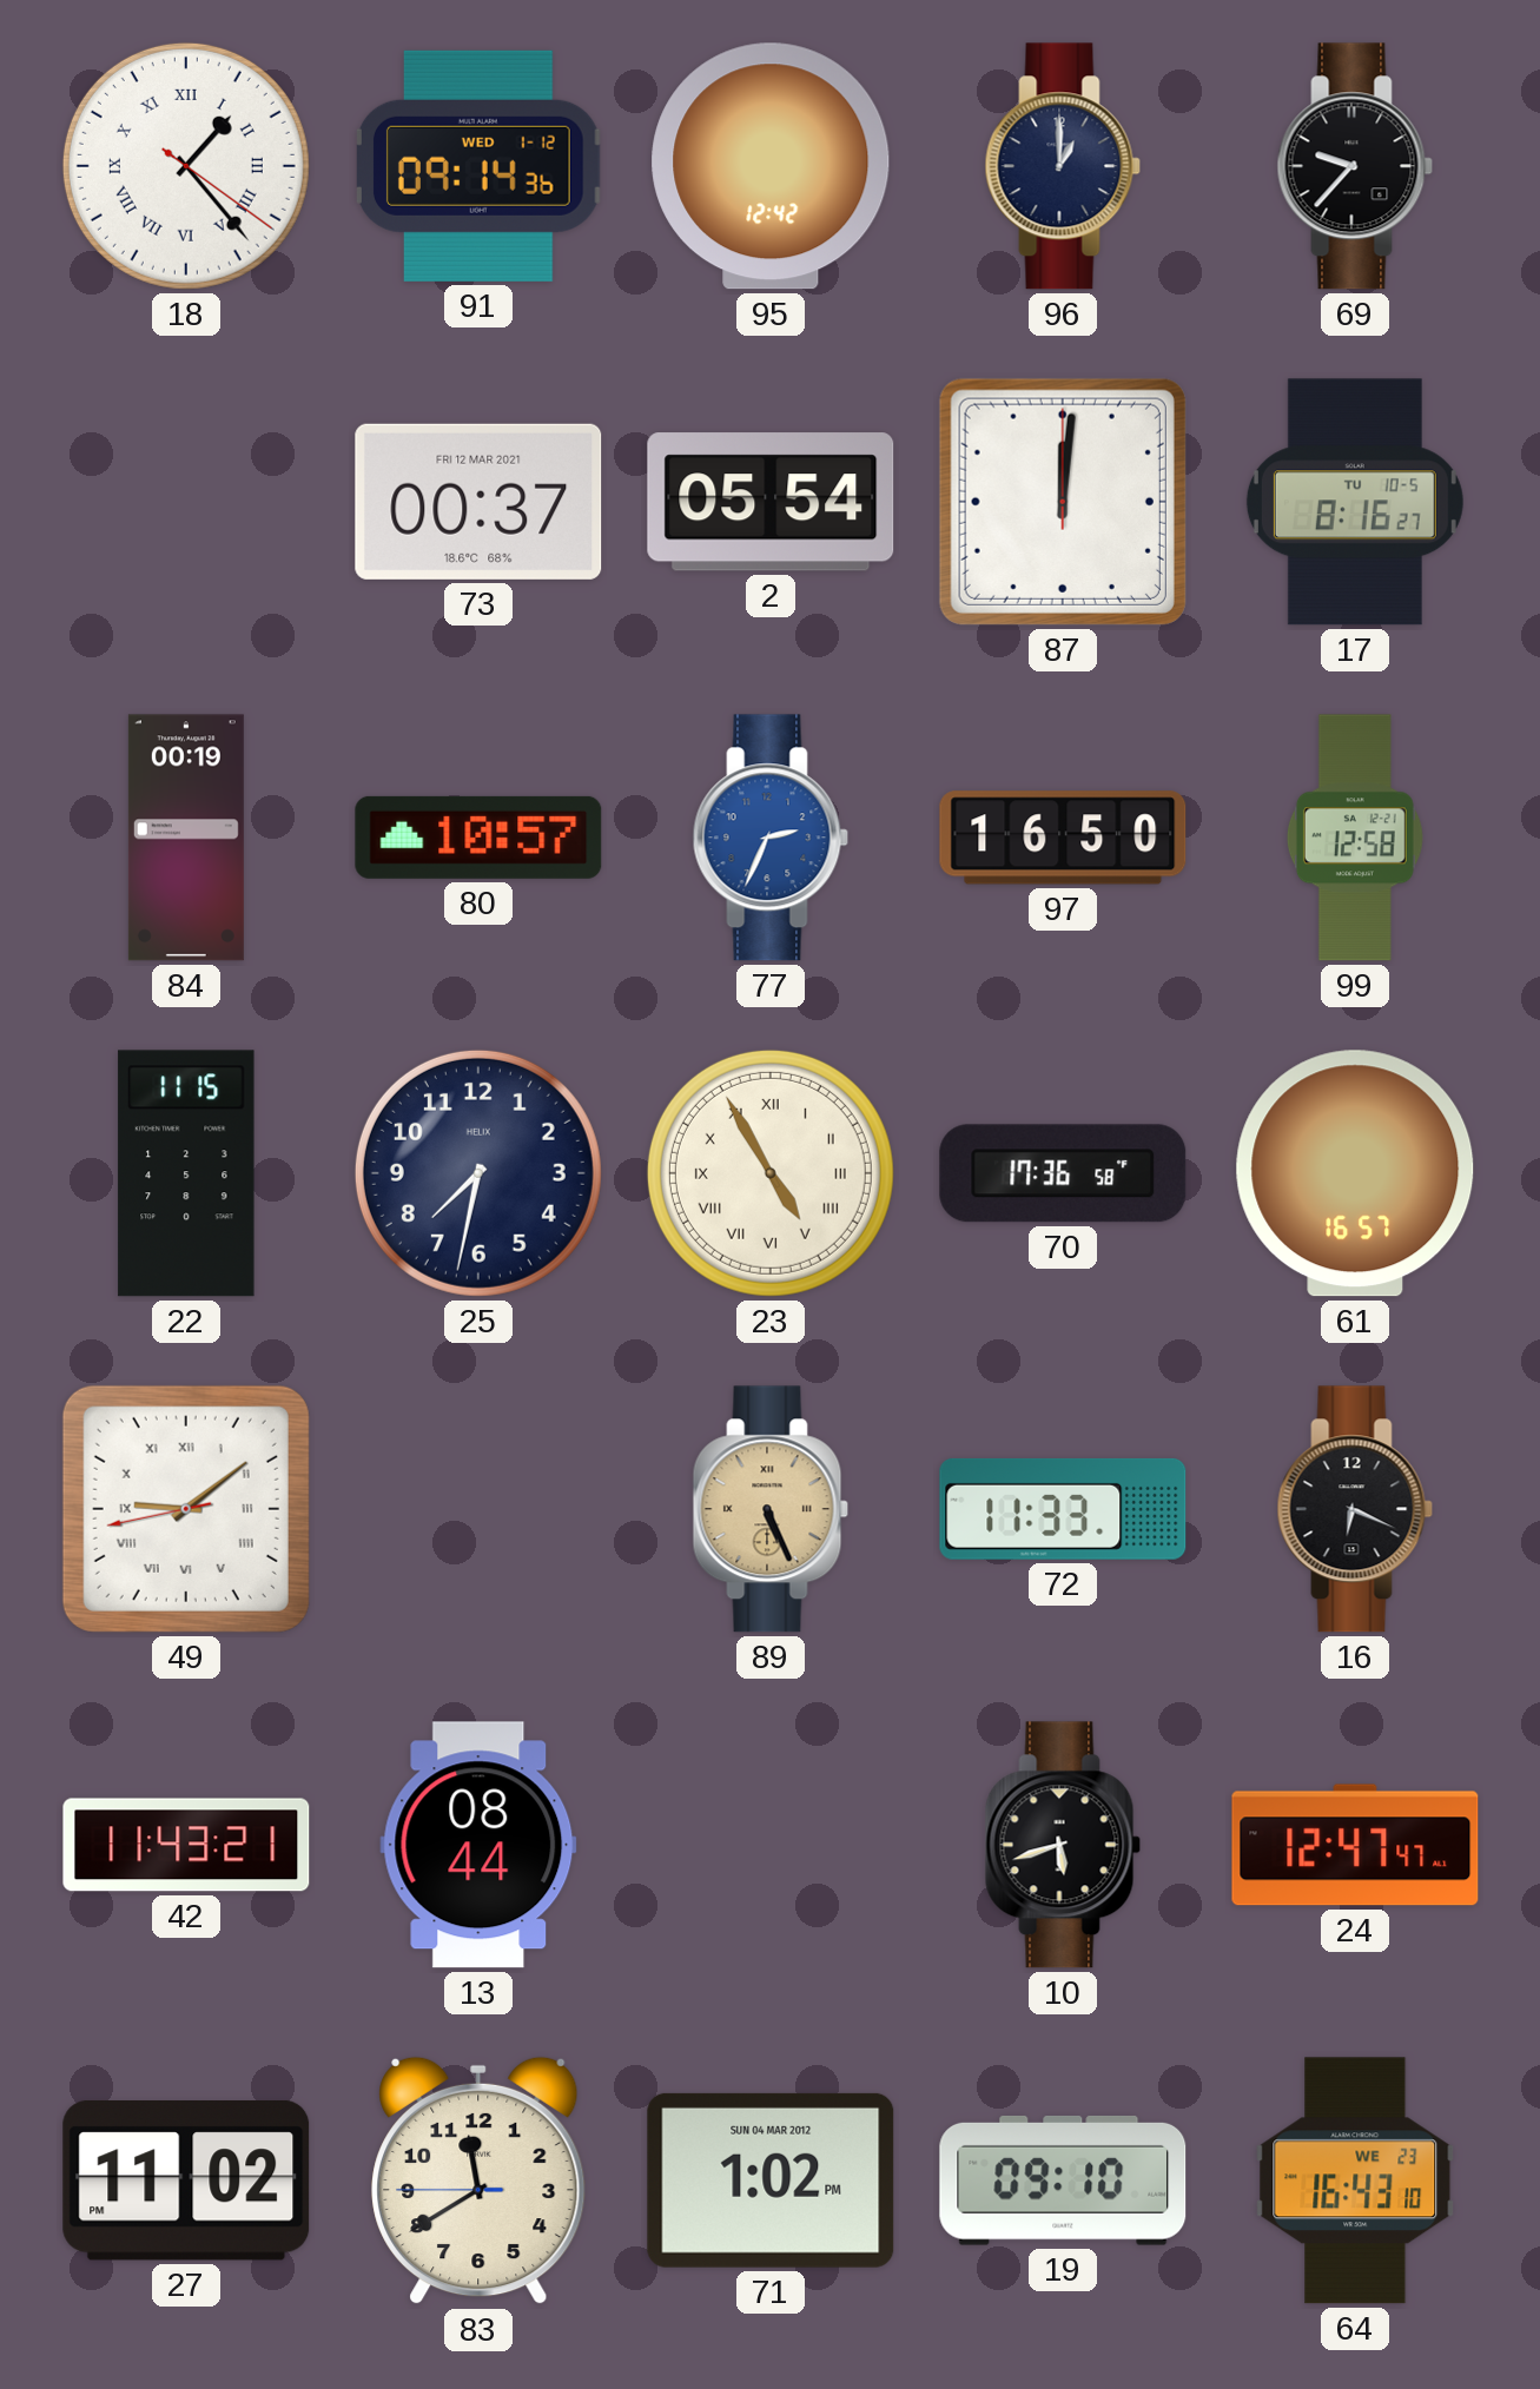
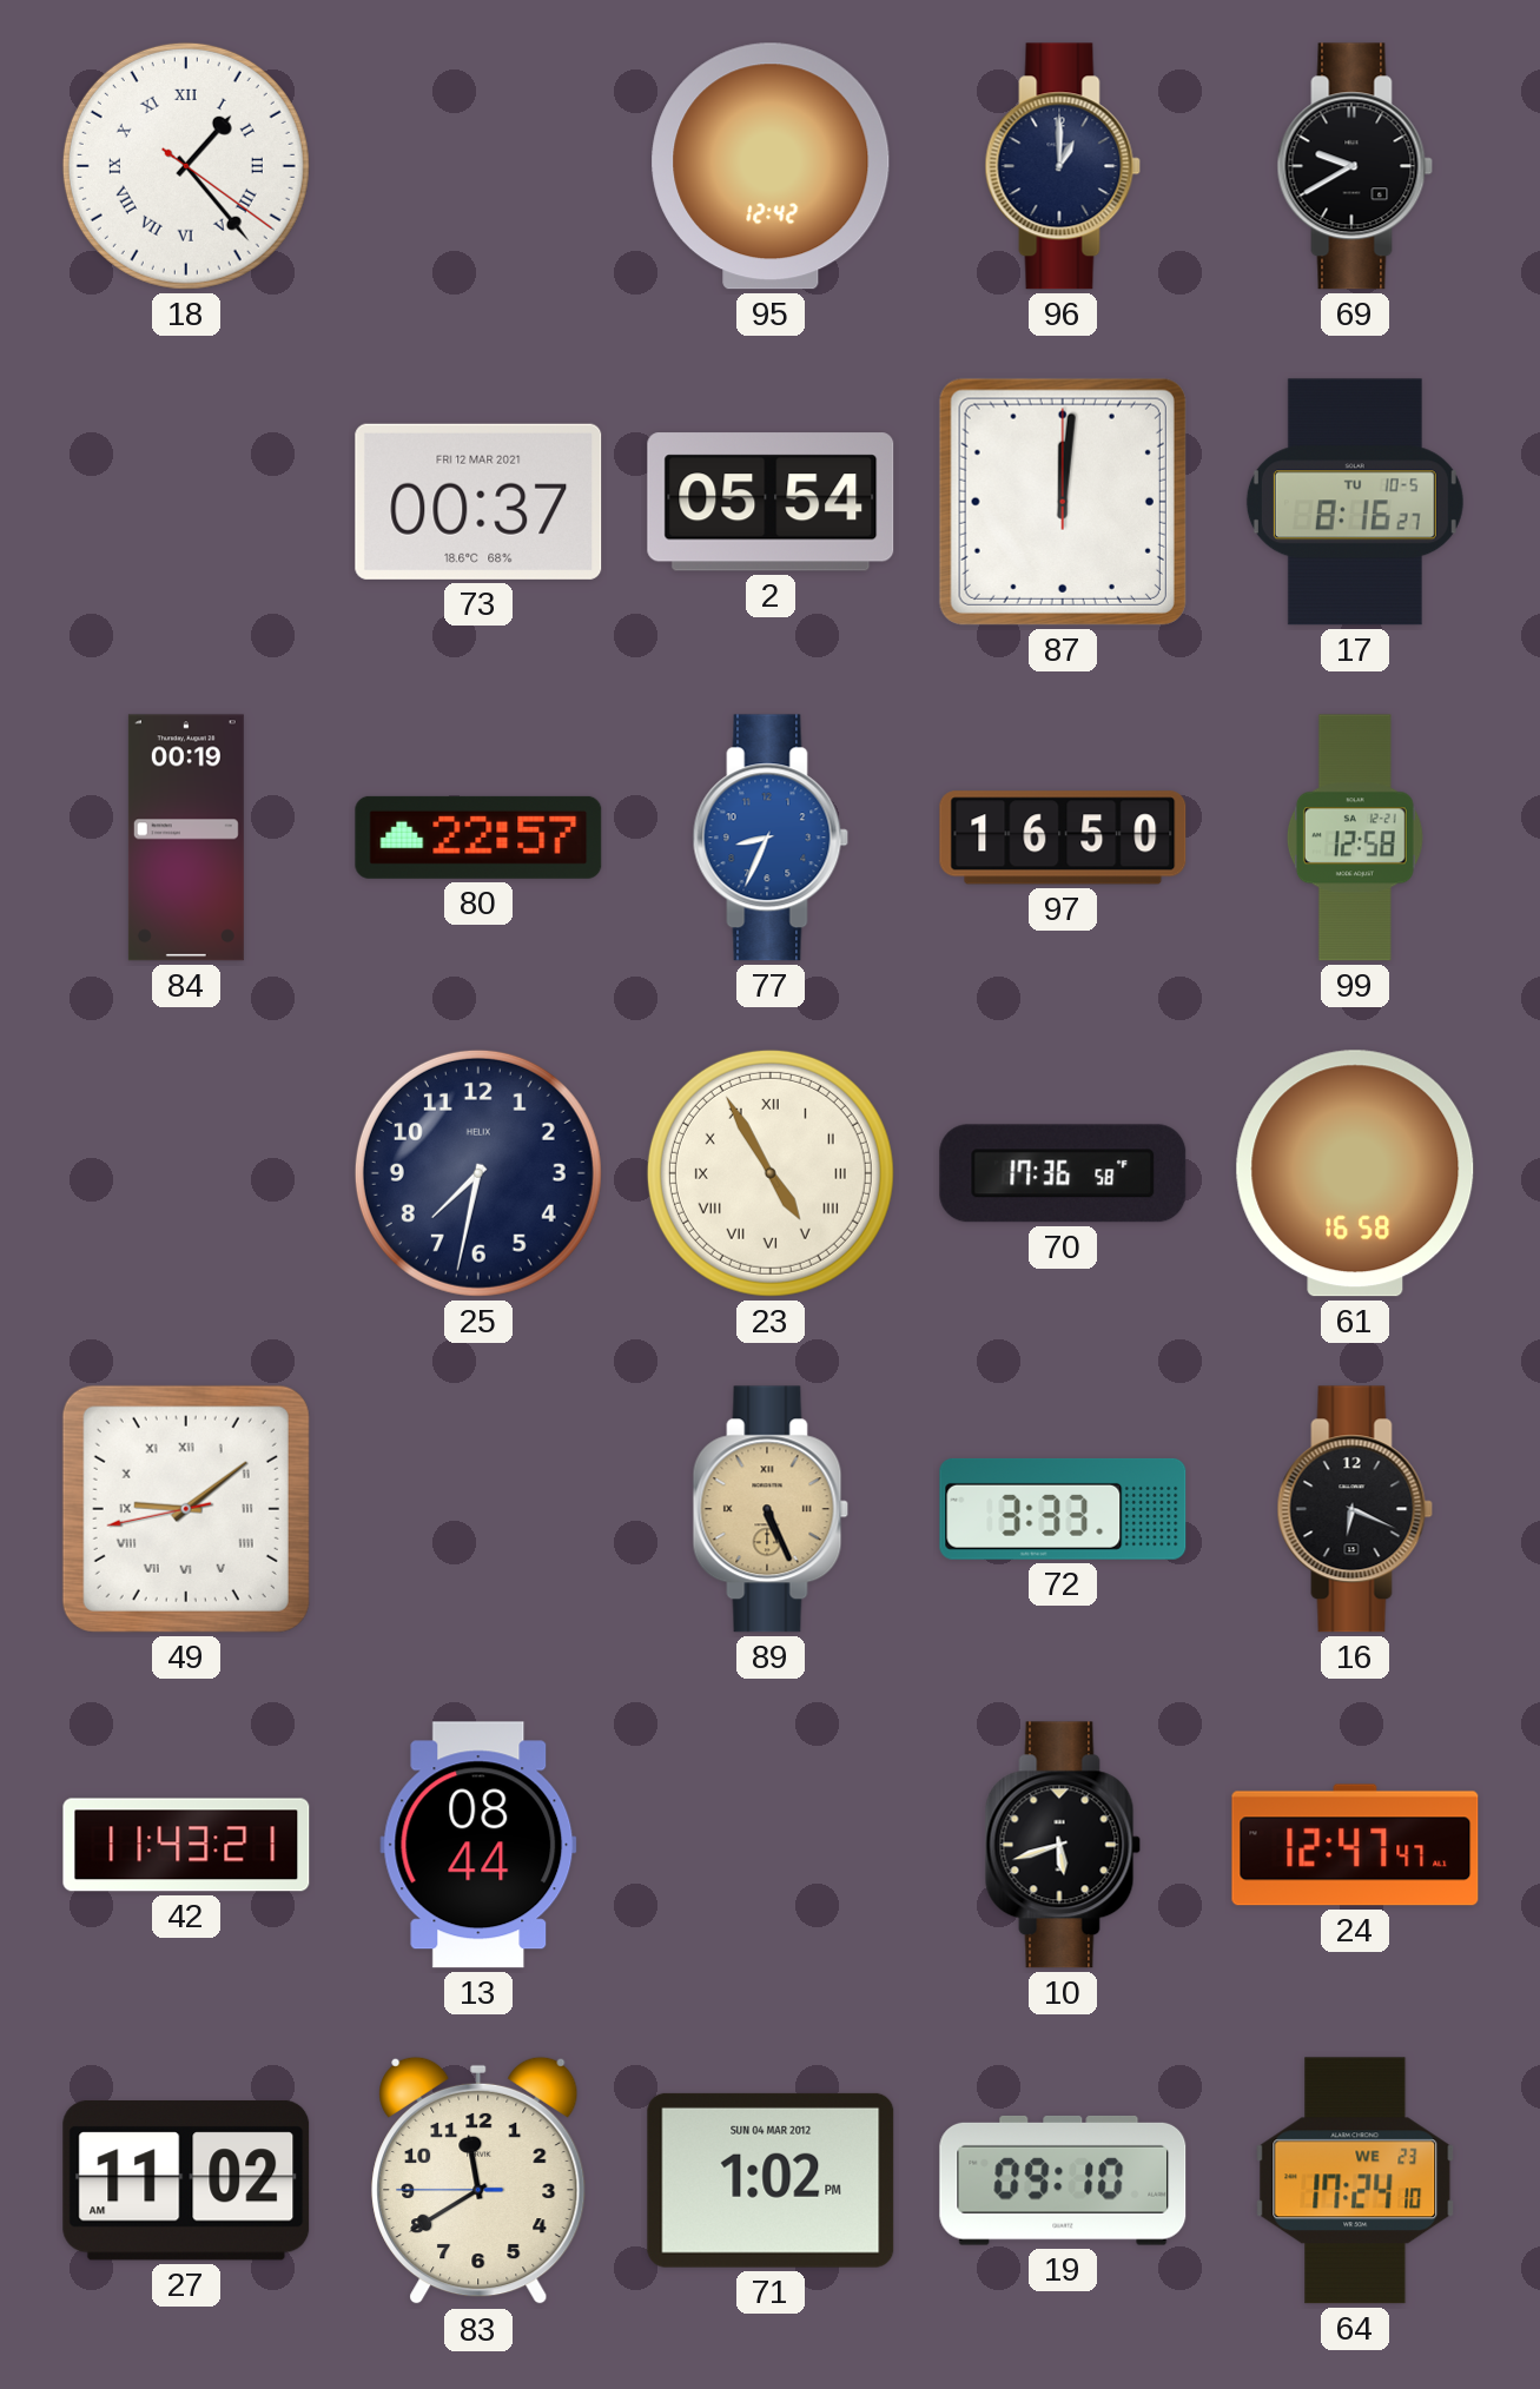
91: 09:14 -> none (478, 166)
69: 9:37 -> 9:40 (1355, 166)
80: 10:57 -> 22:57 (478, 838)
77: 2:34 -> 8:34 (771, 838)
22: 11:15 -> none (186, 1173)
61: 16:57 -> 16:58 (1355, 1173)
72: 11:33 -> 3:33 (1063, 1509)
27: 11:02 PM -> 11:02 AM (186, 2182)
64: 16:43 -> 17:24 (1355, 2180)
